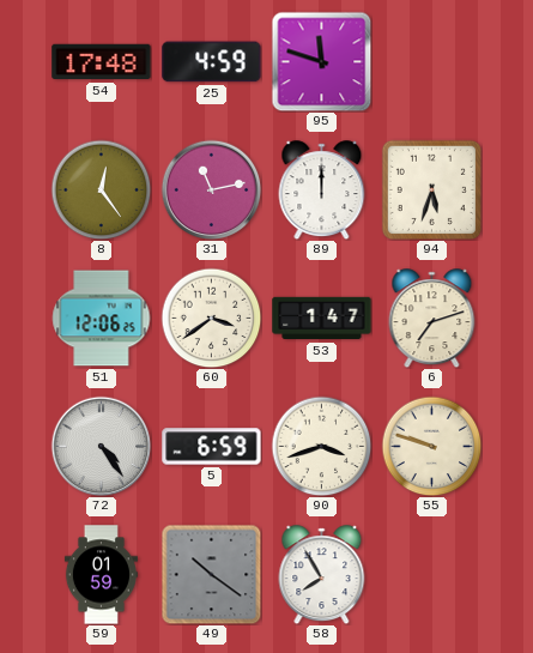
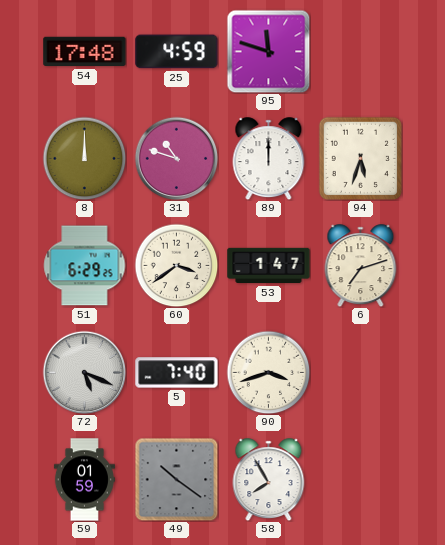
8: 12:24 -> 12:00 (84, 158)
31: 11:13 -> 10:48 (176, 158)
51: 12:06 -> 6:29 (85, 266)
72: 4:24 -> 5:19 (84, 372)
5: 6:59 -> 7:40 (177, 373)
55: 9:48 -> none (431, 446)
